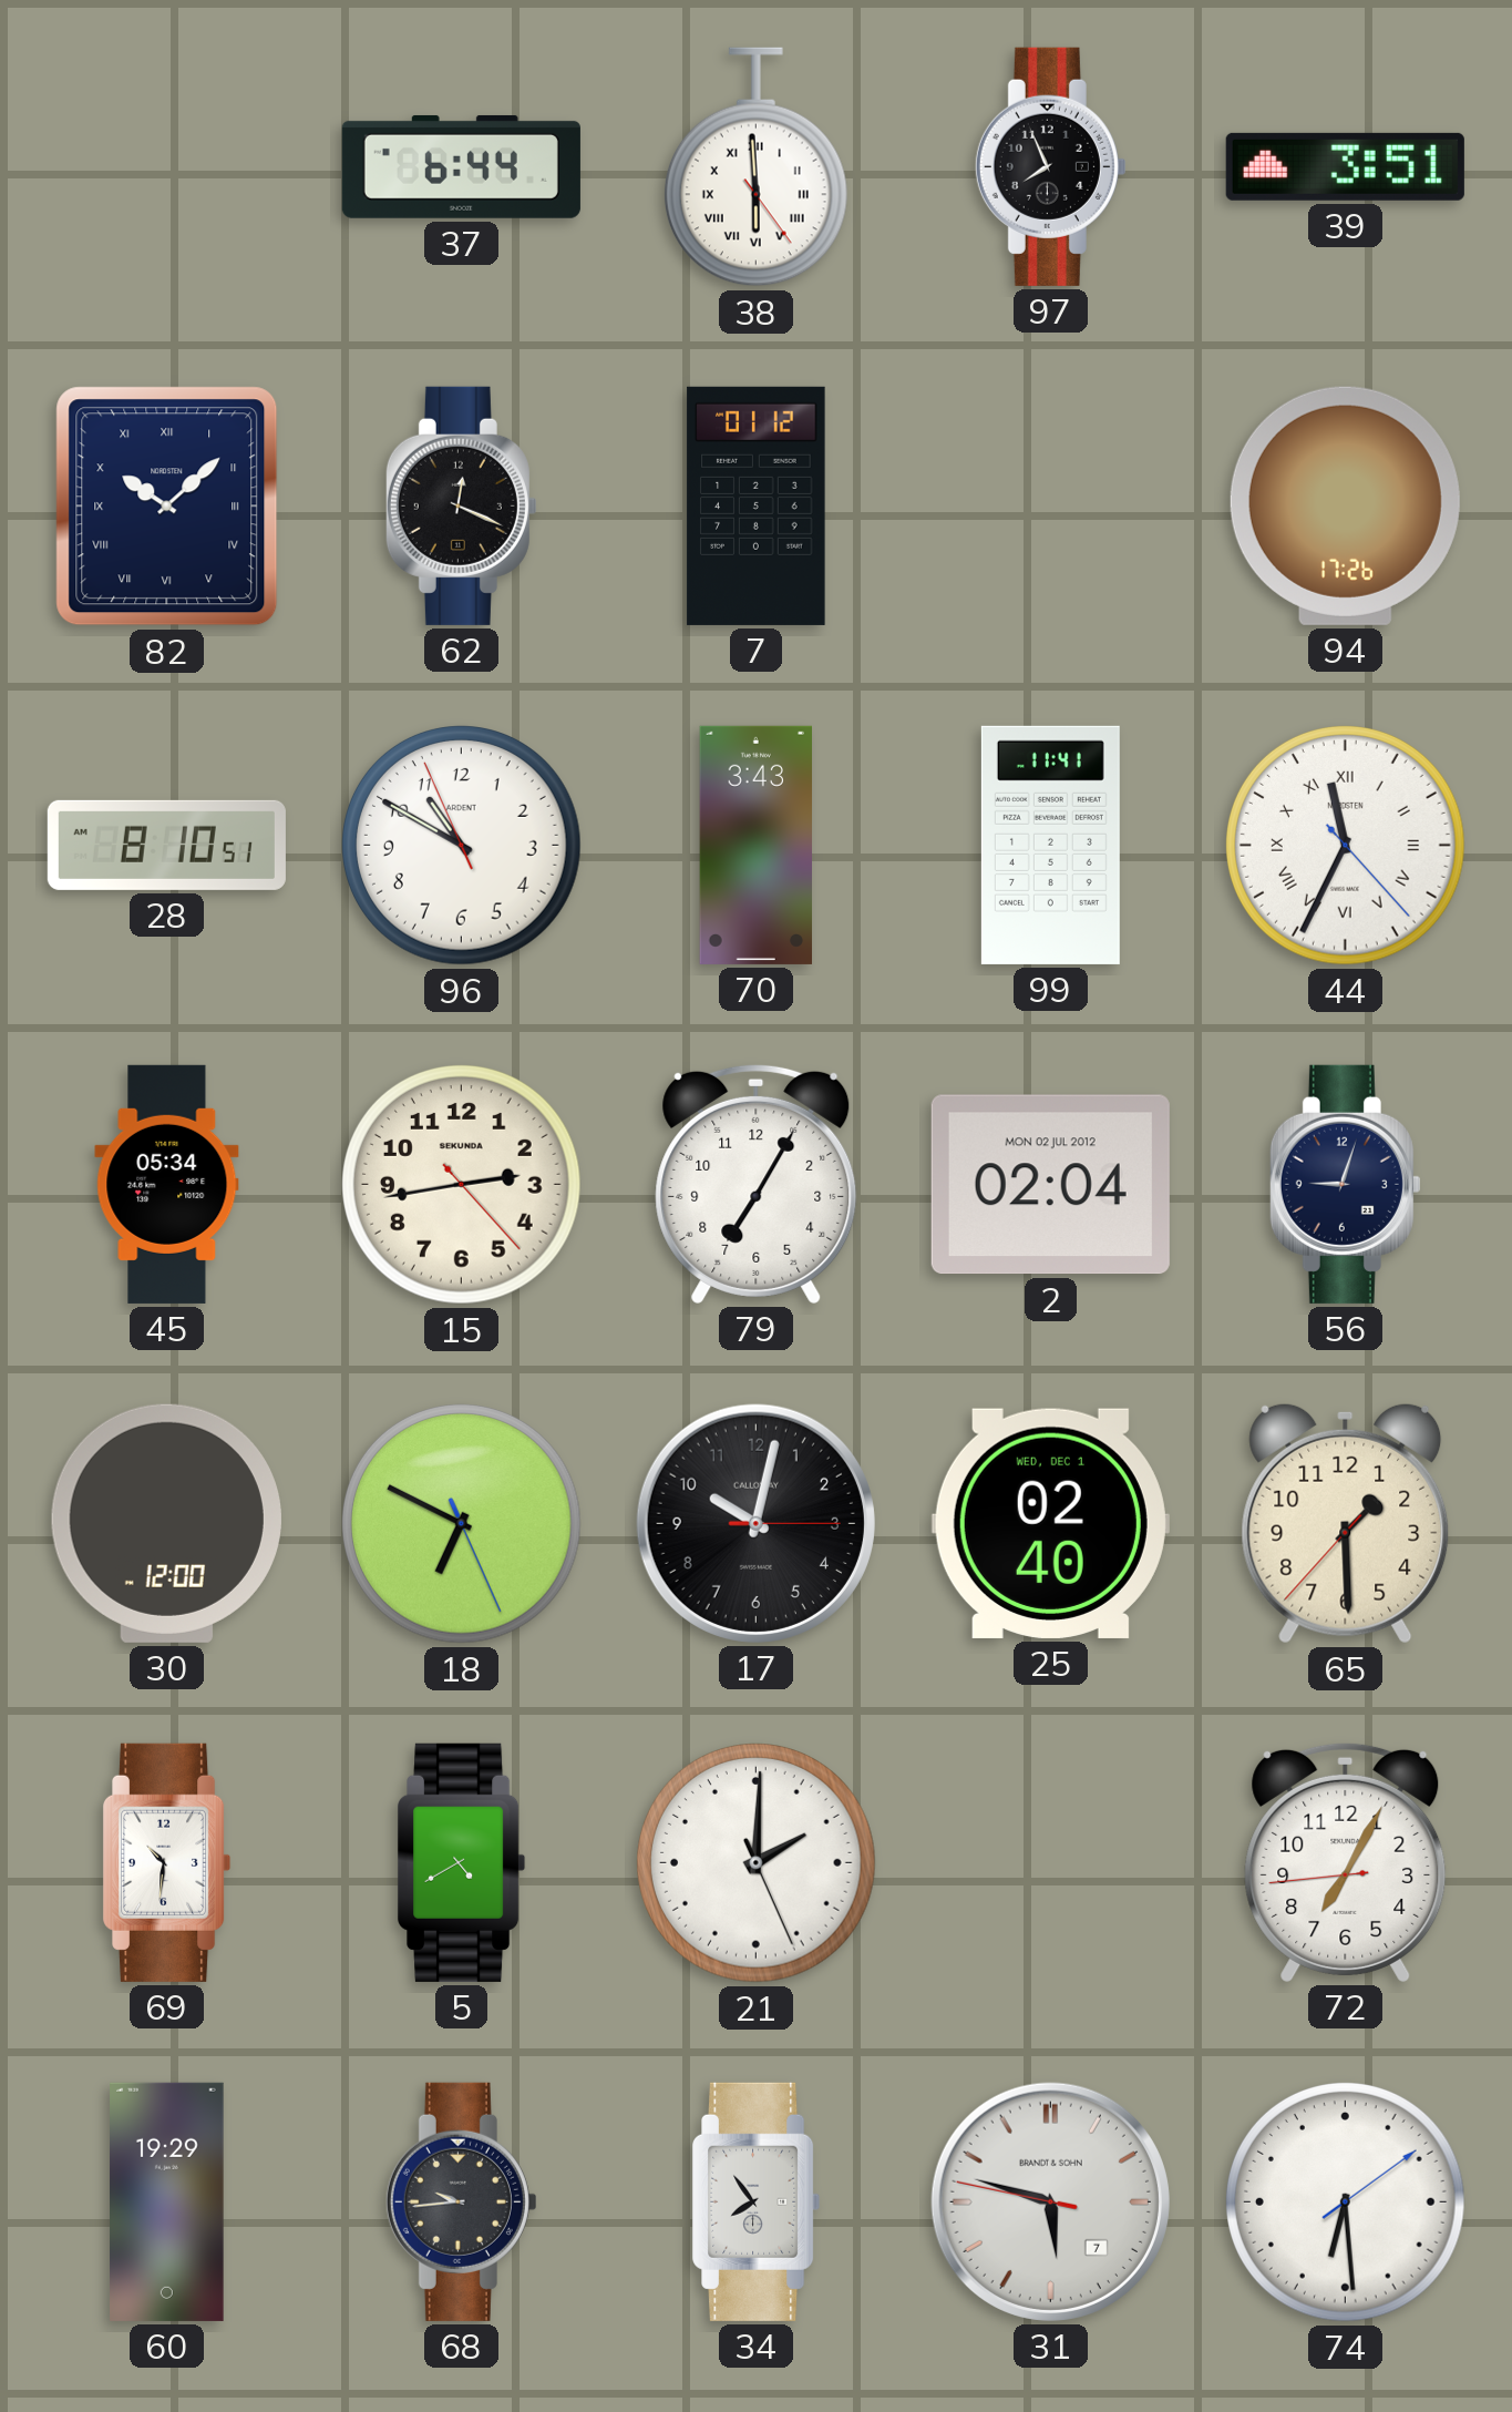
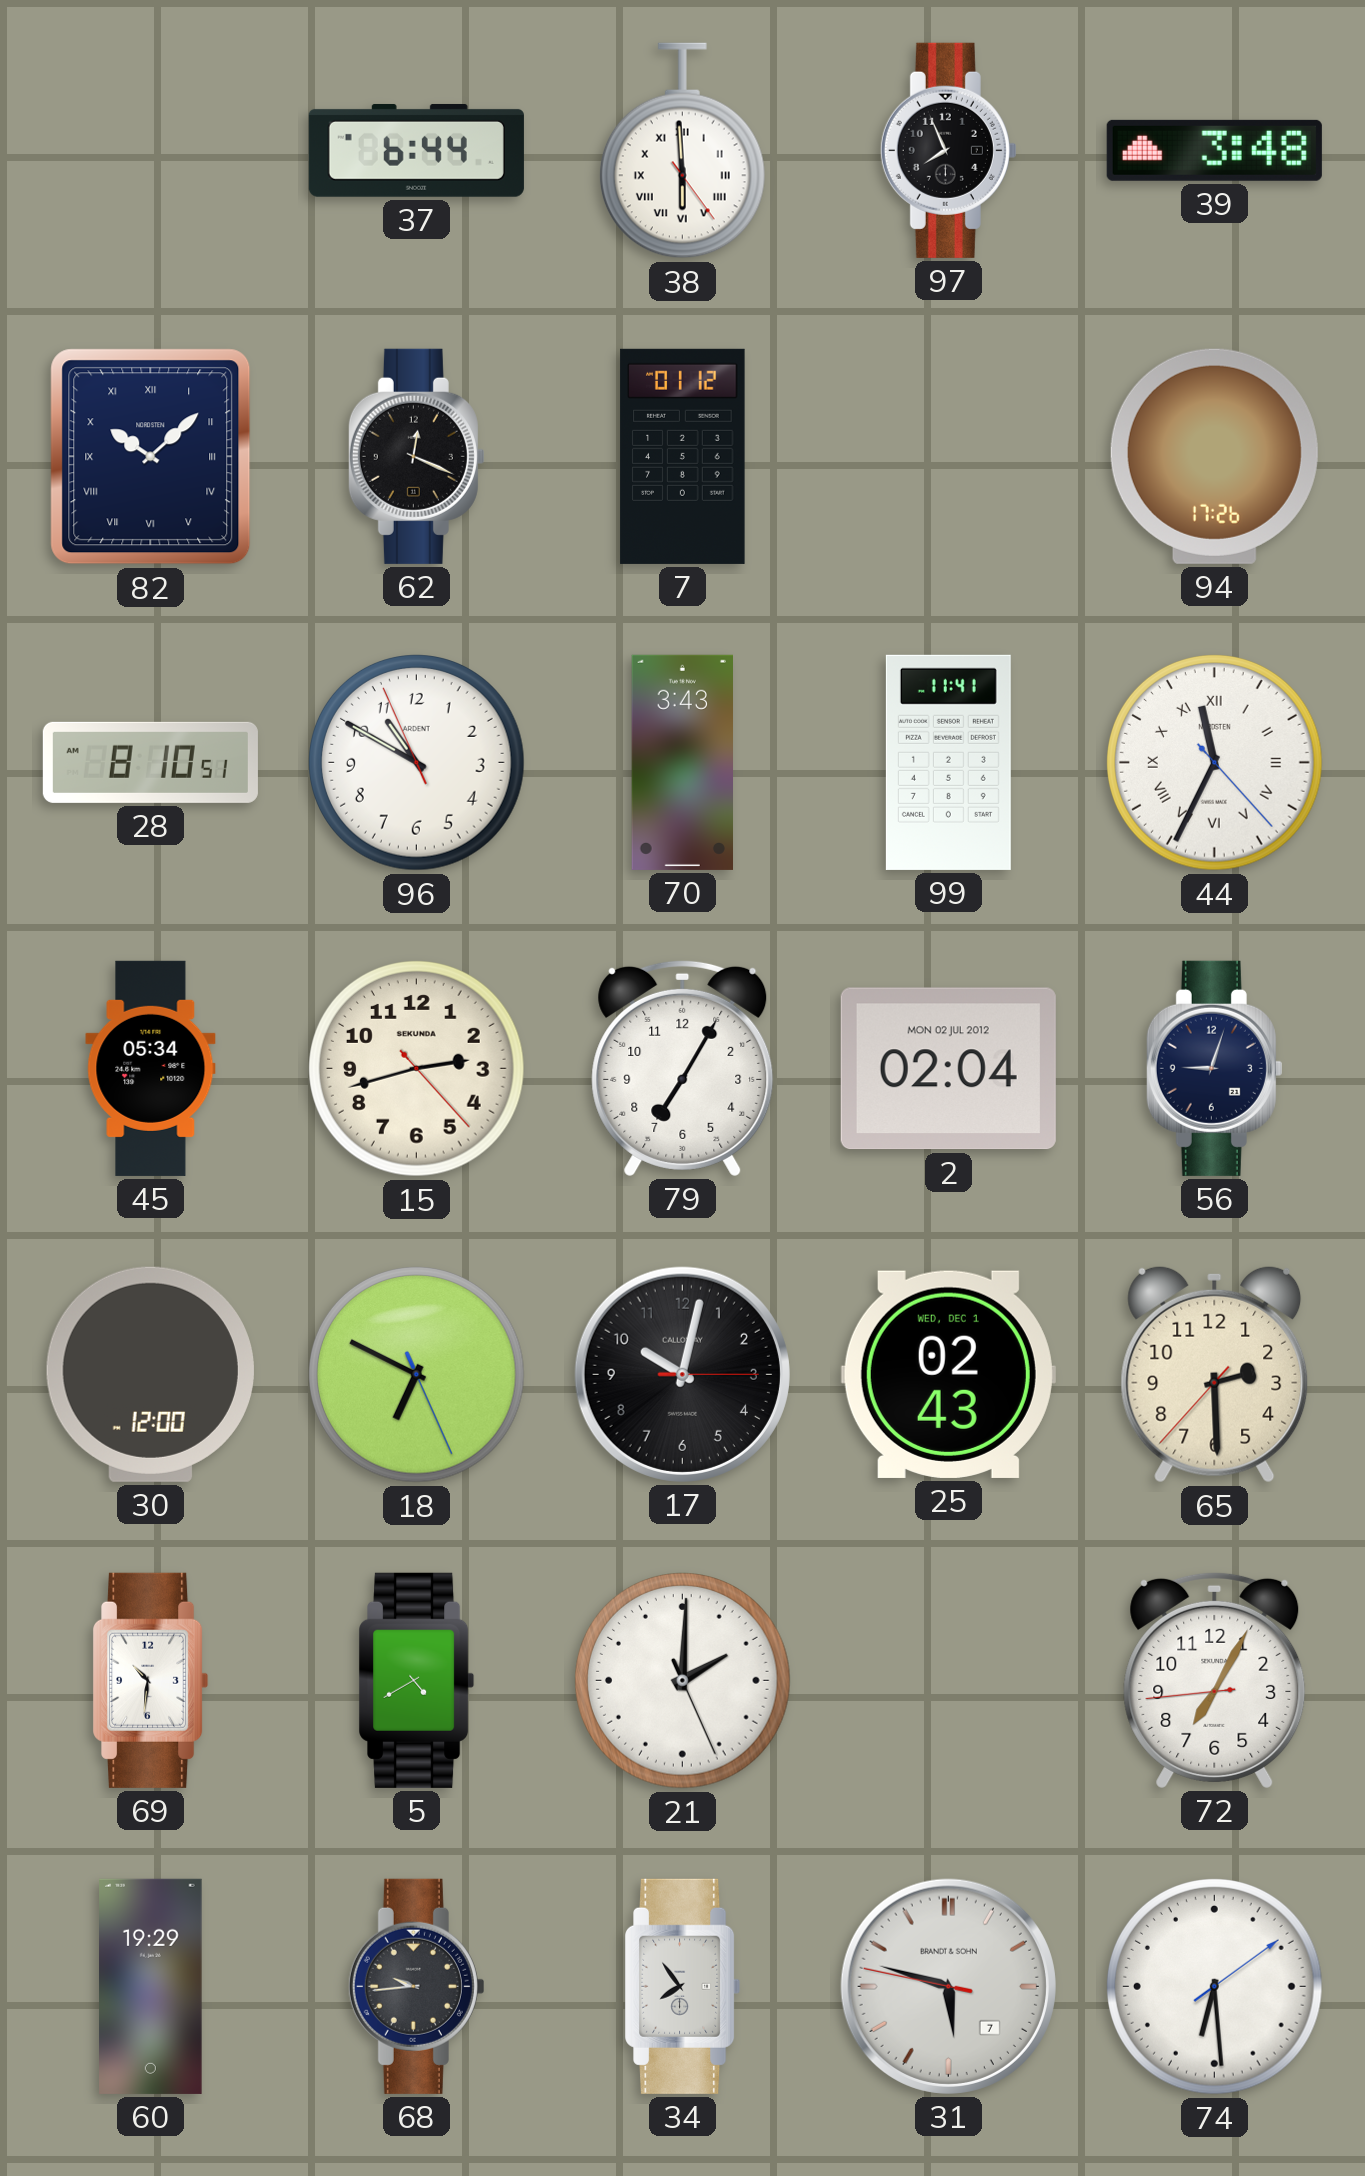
39: 3:51 -> 3:48 (1214, 150)
15: 2:43 -> 2:42 (417, 1069)
25: 02:40 -> 02:43 (948, 1374)
65: 1:29 -> 2:29 (1215, 1374)
